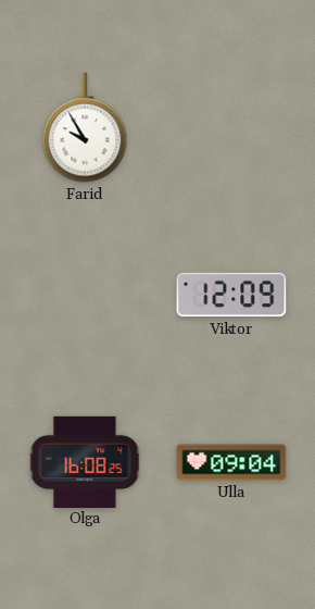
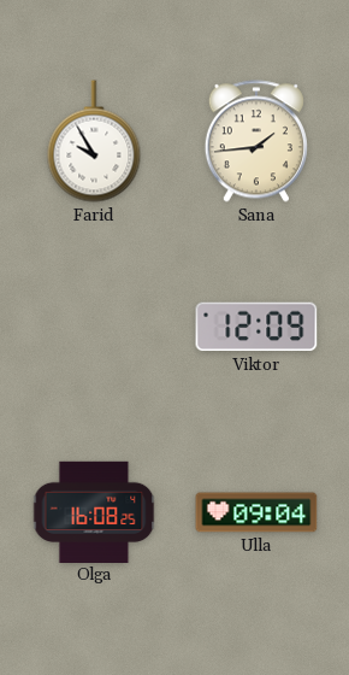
Sana: none -> 1:44 (256, 141)
